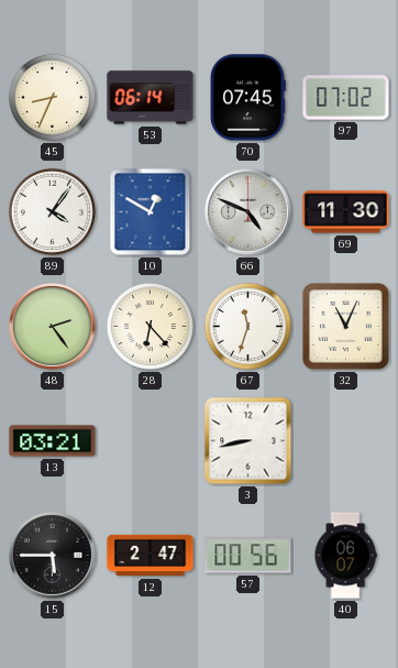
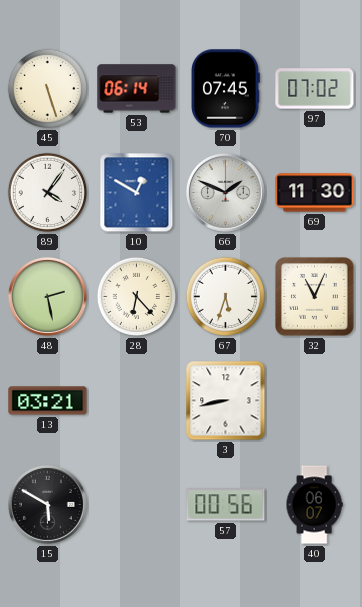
45: 8:34 -> 5:27 (47, 88)
66: 4:49 -> 1:49 (225, 192)
48: 2:24 -> 2:28 (47, 296)
67: 11:33 -> 5:33 (225, 296)
15: 5:45 -> 5:50 (47, 504)
12: 2:47 -> none (151, 556)
